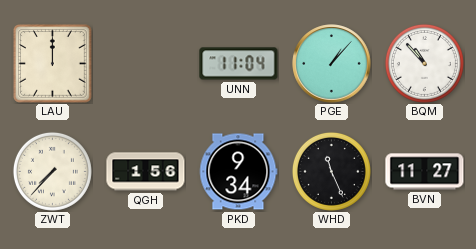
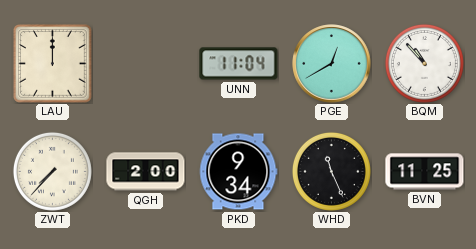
PGE: 1:07 -> 12:40 (332, 64)
QGH: 1:56 -> 2:00 (146, 172)
BVN: 11:27 -> 11:25 (425, 172)
